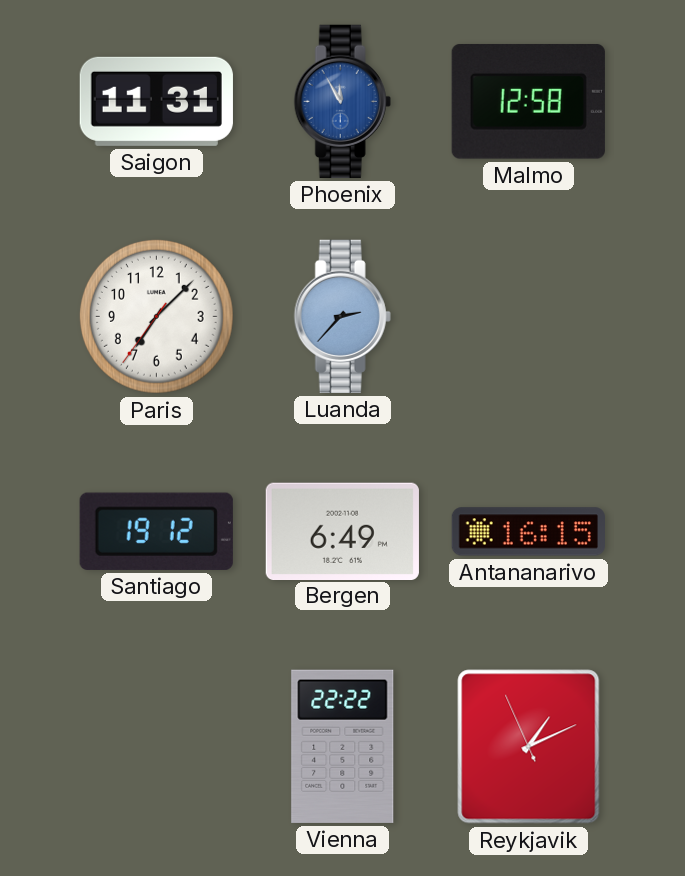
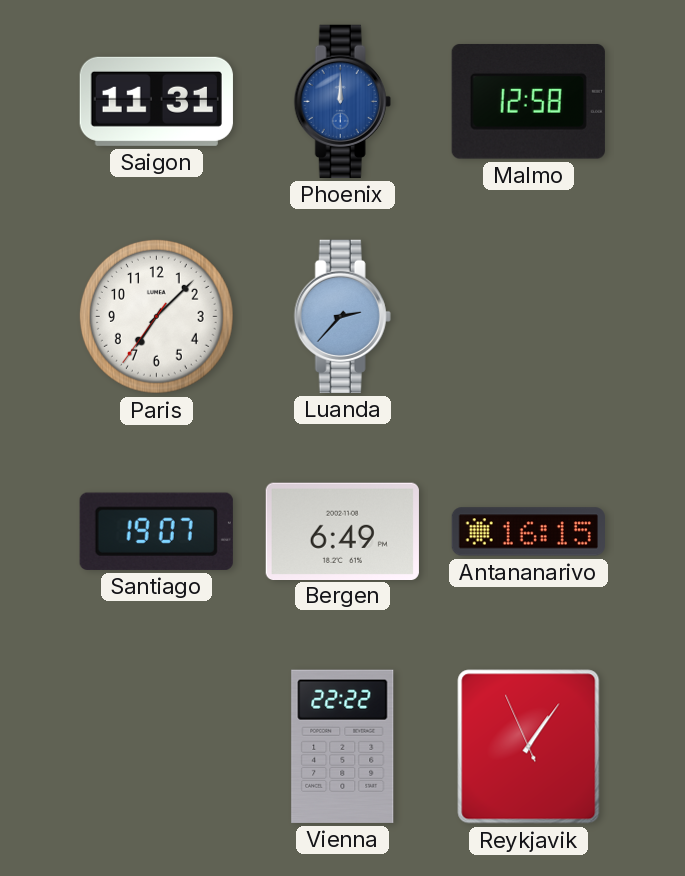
Phoenix: 11:55 -> 12:00 (342, 101)
Santiago: 19:12 -> 19:07 (156, 531)
Reykjavik: 1:10 -> 1:05 (529, 747)
